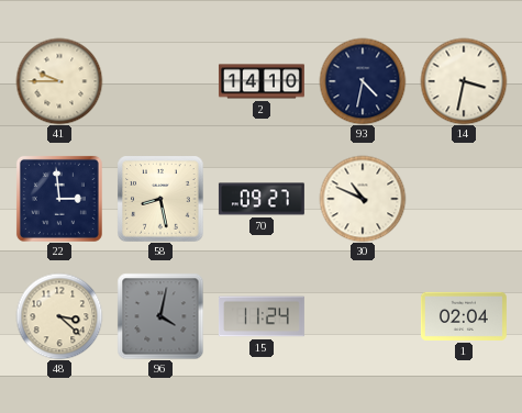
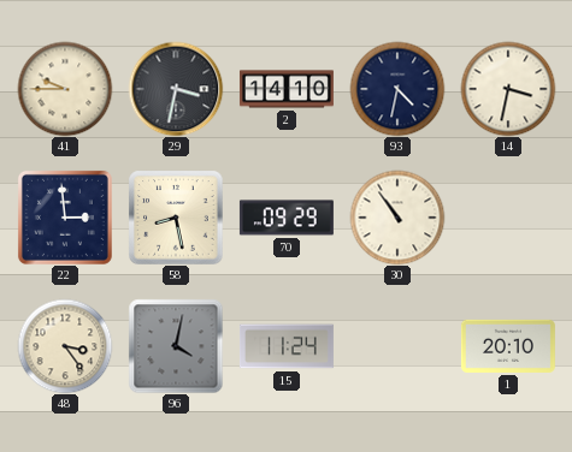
29: none -> 3:32 (176, 89)
70: 09:27 -> 09:29 (287, 218)
30: 10:49 -> 10:54 (397, 218)
48: 3:22 -> 3:24 (65, 346)
1: 02:04 -> 20:10 (508, 346)
